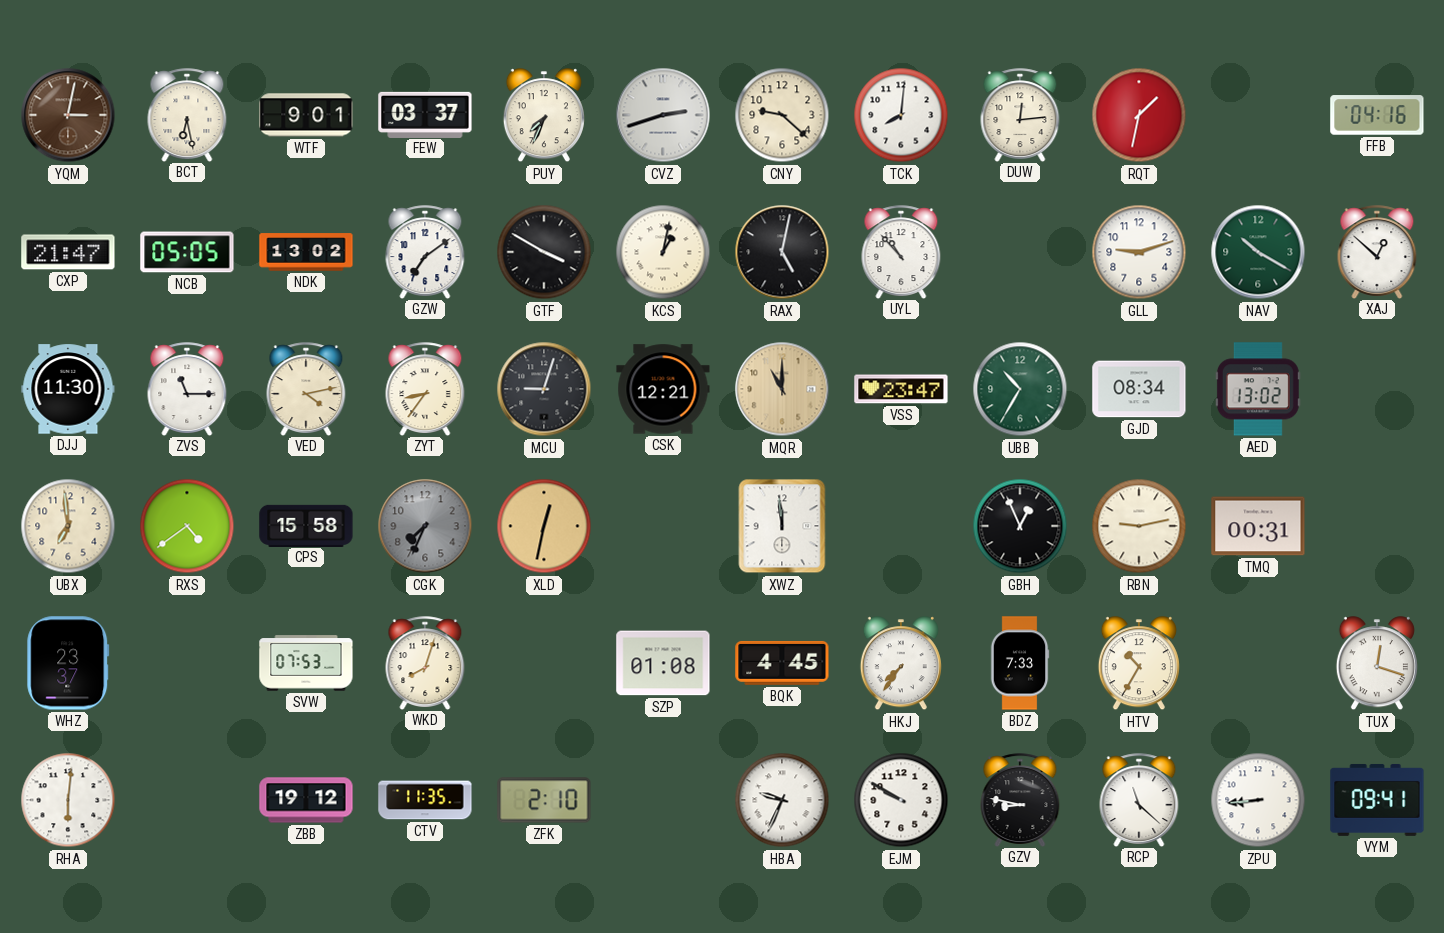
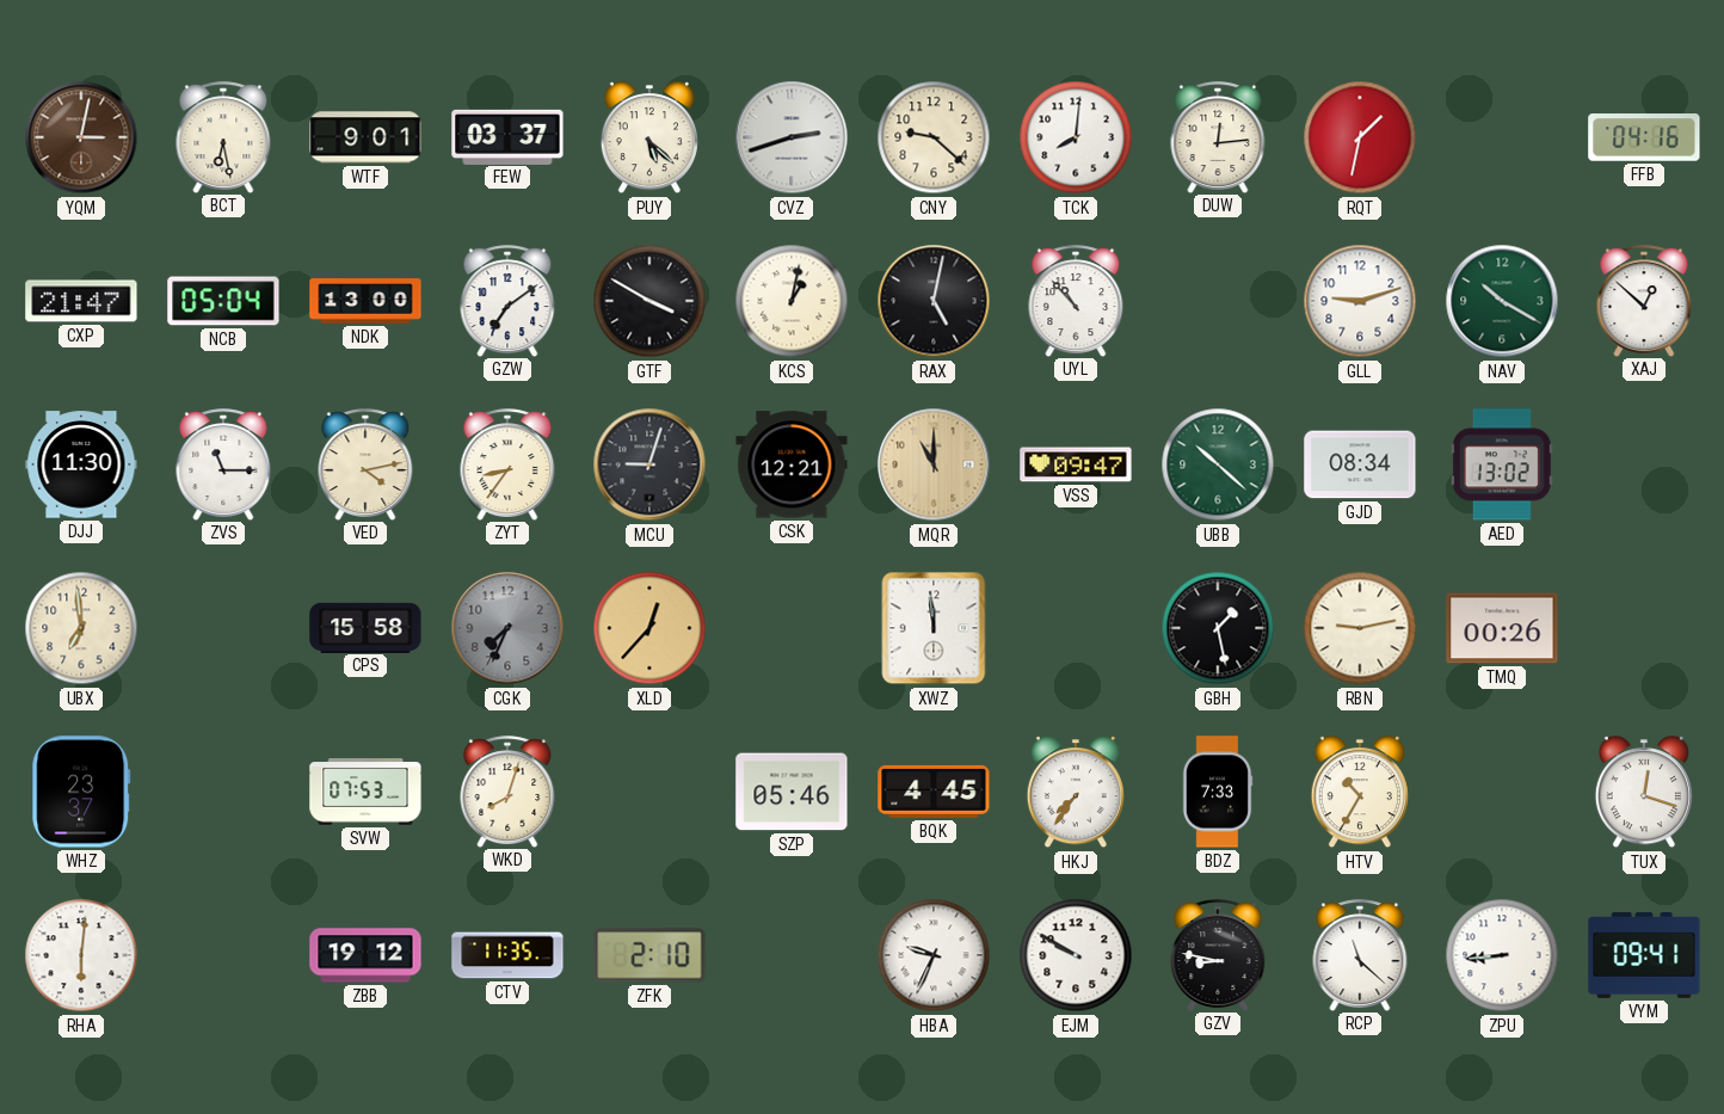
PUY: 7:34 -> 5:22 (649, 139)
NCB: 05:05 -> 05:04 (223, 301)
NDK: 13:02 -> 13:00 (365, 301)
VSS: 23:47 -> 09:47 (1076, 464)
UBB: 10:35 -> 10:22 (1218, 464)
RXS: 4:39 -> none (187, 526)
XLD: 12:32 -> 12:37 (649, 628)
GBH: 12:56 -> 1:28 (1218, 628)
TMQ: 00:31 -> 00:26 (1502, 628)
SZP: 01:08 -> 05:46 (792, 792)
